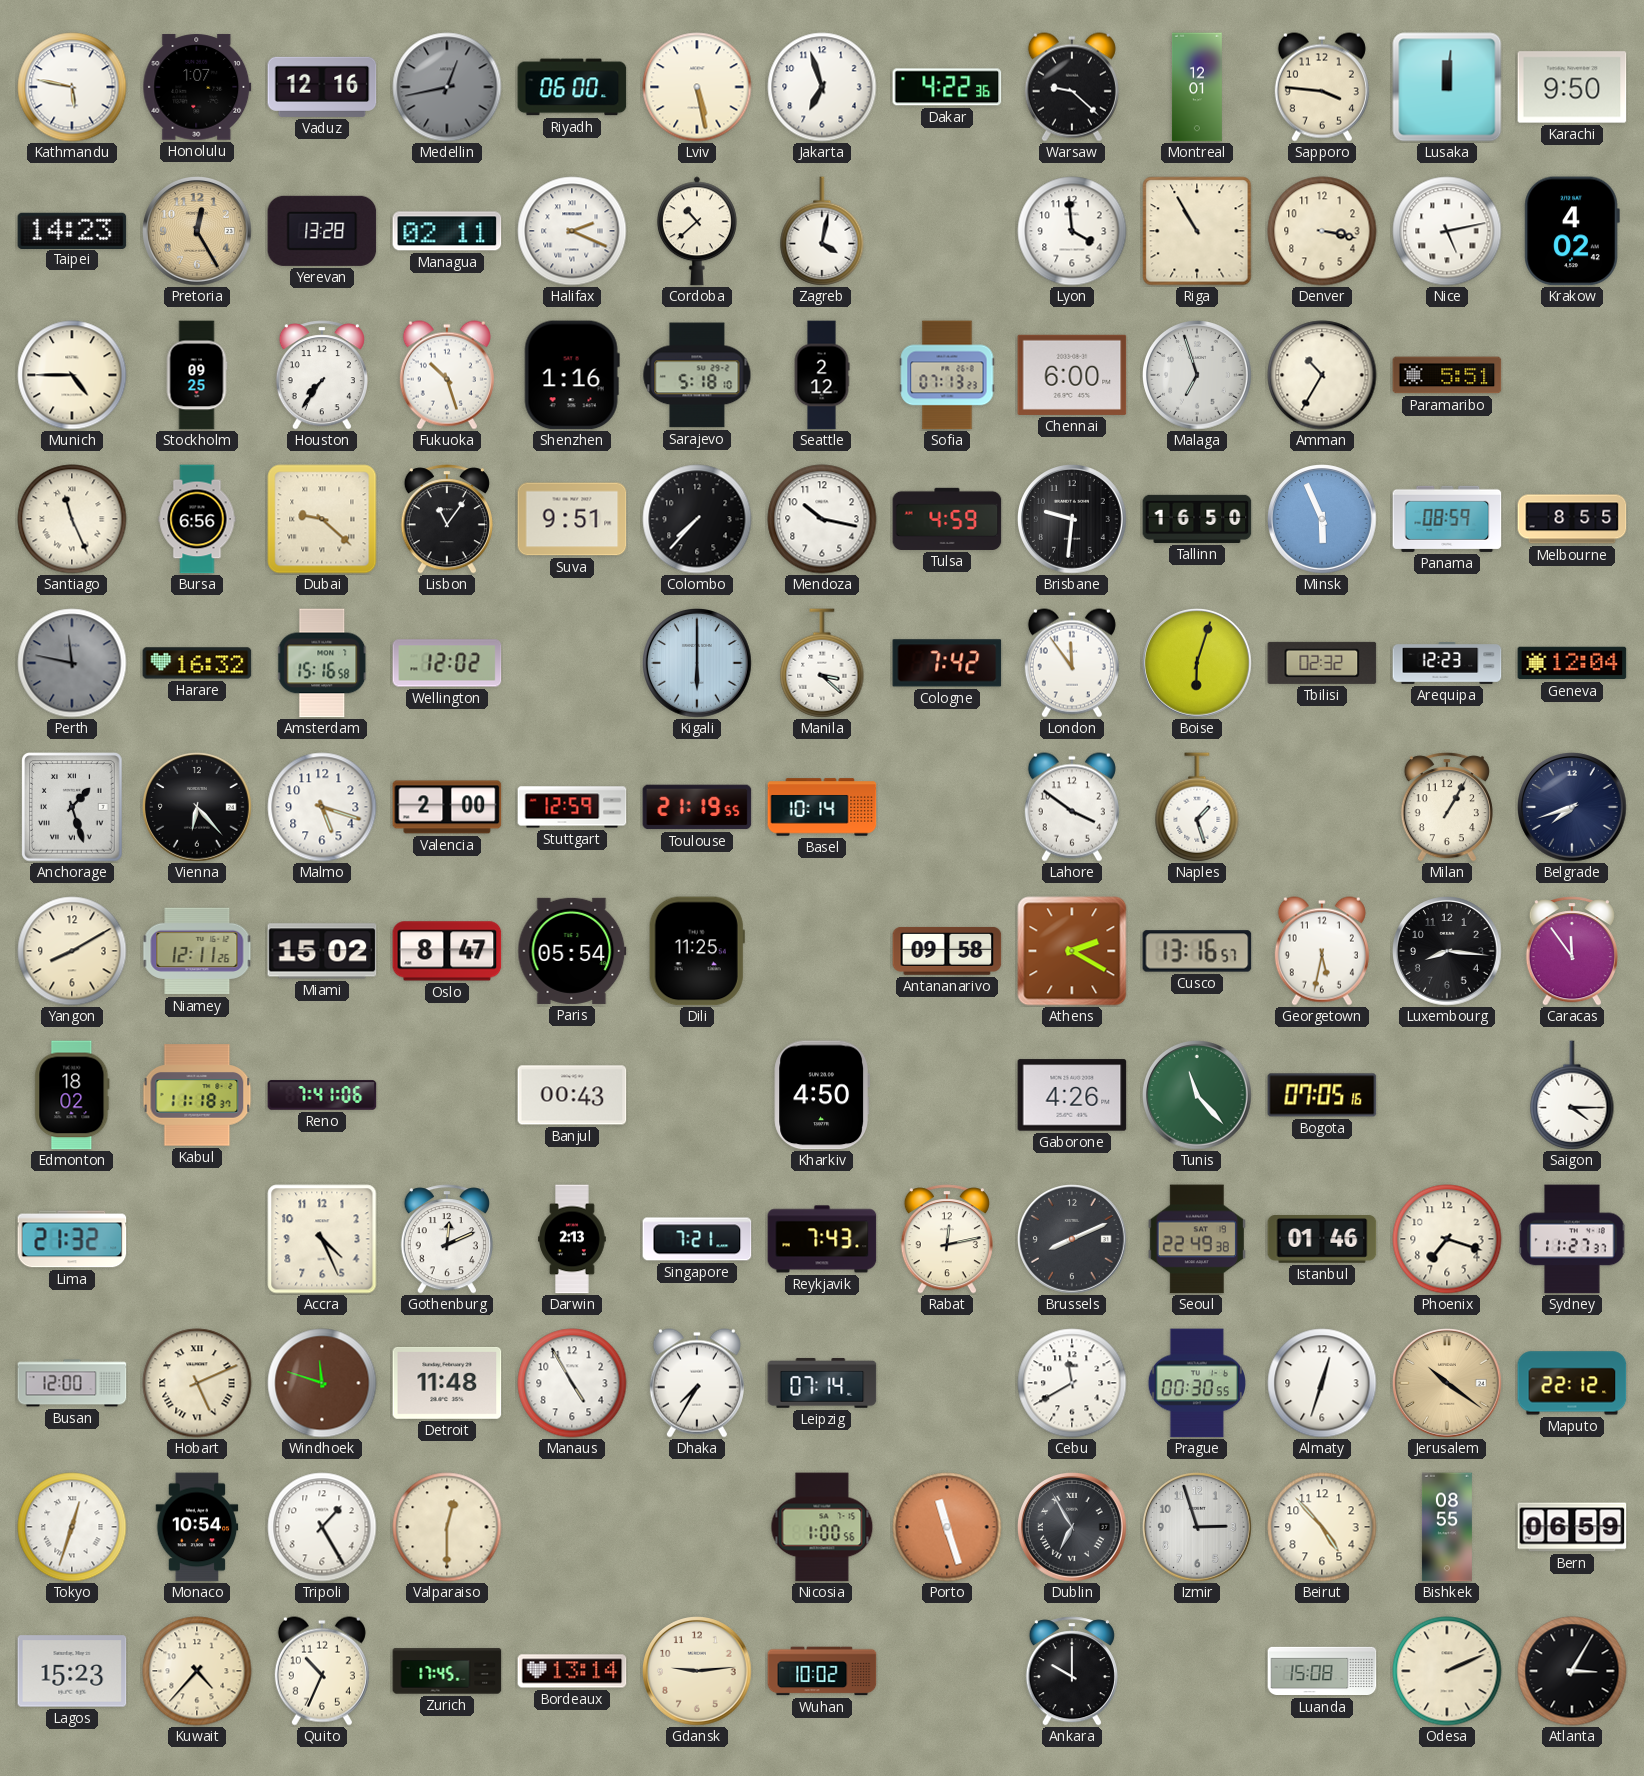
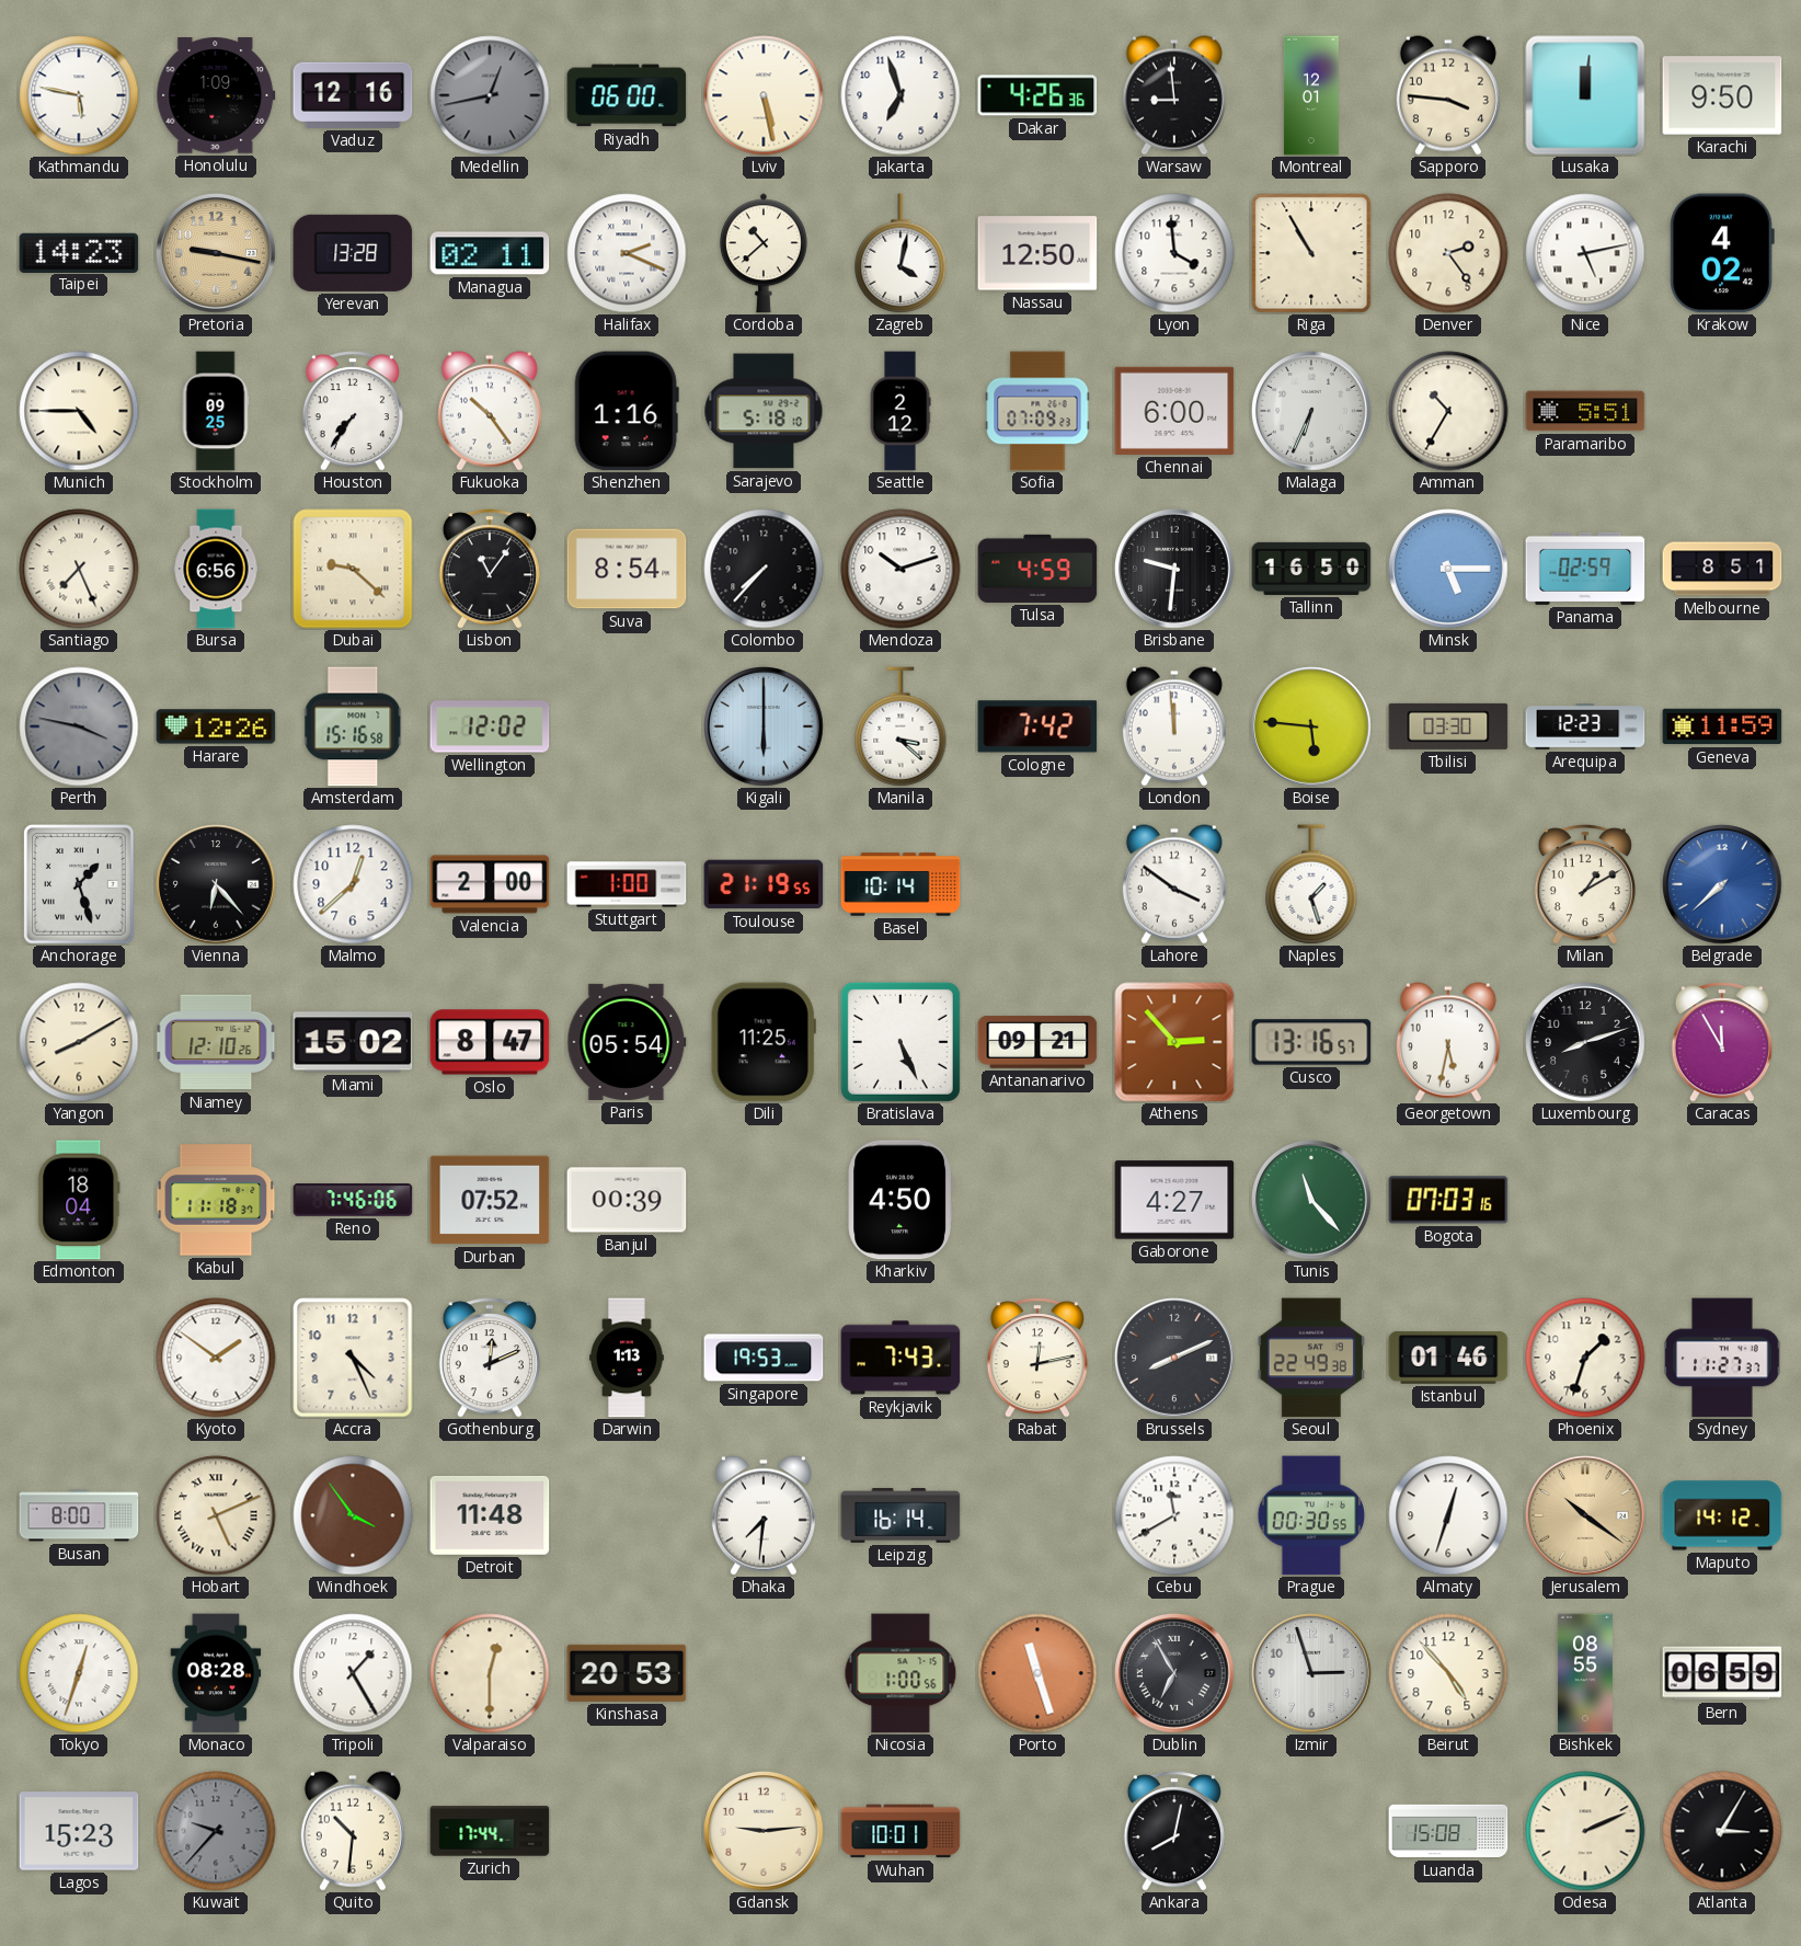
Honolulu: 1:07 -> 1:09 (216, 95)
Dakar: 4:22 -> 4:26 (1037, 95)
Warsaw: 9:22 -> 8:59 (1174, 95)
Pretoria: 12:25 -> 9:17 (217, 254)
Nassau: none -> 12:50 (1037, 253)
Denver: 3:17 -> 2:24 (1448, 253)
Fukuoka: 10:27 -> 10:24 (490, 411)
Sofia: 07:13 -> 07:09 (1037, 411)
Malaga: 6:57 -> 6:34 (1312, 412)
Santiago: 11:26 -> 7:26 (79, 569)
Suva: 9:51 -> 8:54 (627, 569)
Mendoza: 10:17 -> 10:12 (900, 569)
Minsk: 5:56 -> 5:15 (1449, 570)
Panama: 08:59 -> 02:59 (1585, 569)
Melbourne: 8:55 -> 8:51 (1722, 569)
Perth: 11:47 -> 3:47 (79, 726)
Harare: 16:32 -> 12:26 (216, 726)
London: 11:54 -> 11:59 (1174, 726)
Boise: 6:03 -> 5:46 (1312, 728)
Tbilisi: 02:32 -> 03:30 (1448, 726)
Geneva: 12:04 -> 11:59 (1722, 726)
Malmo: 5:18 -> 12:38 (353, 884)
Stuttgart: 12:59 -> 1:00 (627, 884)
Milan: 1:05 -> 1:10 (1585, 884)
Belgrade: 7:42 -> 7:38 (1723, 885)
Belgrade dial: navy -> blue (1723, 885)
Niamey: 12:11 -> 12:10 (216, 1042)
Bratislava: none -> 5:26 (900, 1042)
Antananarivo: 09:58 -> 09:21 (1037, 1042)
Athens: 2:20 -> 2:53 (1174, 1042)
Luxembourg: 8:16 -> 8:12 (1586, 1043)
Caracas: 11:54 -> 11:55 (1722, 1042)
Edmonton: 18:02 -> 18:04 (79, 1200)
Reno: 7:41 -> 7:46 (353, 1200)
Durban: none -> 07:52 (490, 1200)
Banjul: 00:43 -> 00:39 (627, 1200)
Gaborone: 4:26 -> 4:27 (1174, 1200)
Bogota: 07:05 -> 07:03 (1448, 1200)
Saigon: 4:15 -> none (1572, 1095)
Lima: 21:32 -> none (72, 1239)
Kyoto: none -> 1:51 (216, 1358)
Darwin: 2:13 -> 1:13 (627, 1358)
Singapore: 7:21 -> 19:53 (764, 1358)
Phoenix: 7:18 -> 1:33 (1585, 1358)
Busan: 12:00 -> 8:00 (79, 1515)
Windhoek: 11:48 -> 3:54 (353, 1515)
Manaus: 4:55 -> none (572, 1383)
Dhaka: 7:35 -> 7:31 (764, 1515)
Leipzig: 07:14 -> 16:14 (900, 1515)
Maputo: 22:12 -> 14:12 (1722, 1515)
Monaco: 10:54 -> 08:28 (216, 1673)
Kinshasa: none -> 20:53 (627, 1673)
Kuwait: 4:37 -> 9:37 (216, 1831)
Kuwait dial: cream -> grey (216, 1831)
Quito: 10:34 -> 10:31 (353, 1831)
Zurich: 17:45 -> 17:44 (490, 1831)
Bordeaux: 13:14 -> none (572, 1671)
Wuhan: 10:02 -> 10:01 (900, 1831)
Ankara: 10:00 -> 8:02 (1174, 1831)
